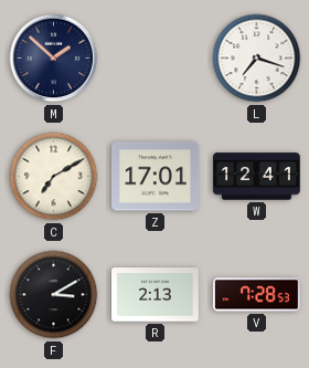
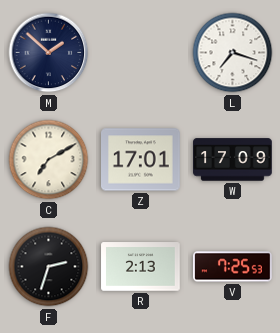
W: 12:41 -> 17:09 (233, 160)
F: 3:10 -> 2:33 (49, 267)
V: 7:28 -> 7:25 (233, 267)
